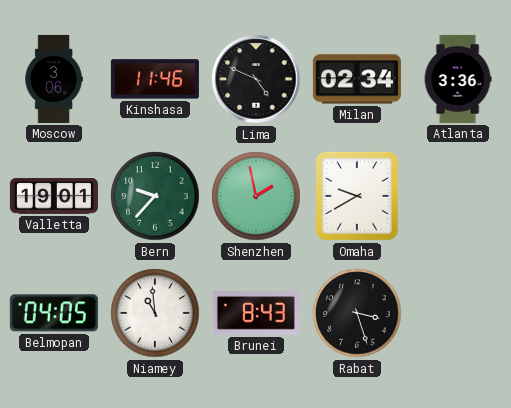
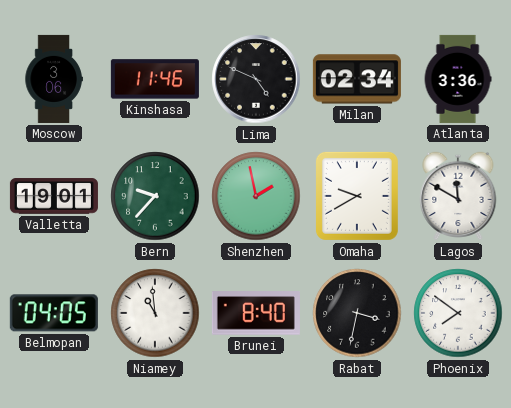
Lagos: none -> 11:50 (458, 196)
Brunei: 8:43 -> 8:40 (256, 313)
Rabat: 3:27 -> 3:32 (357, 313)
Phoenix: none -> 7:51 (458, 313)
